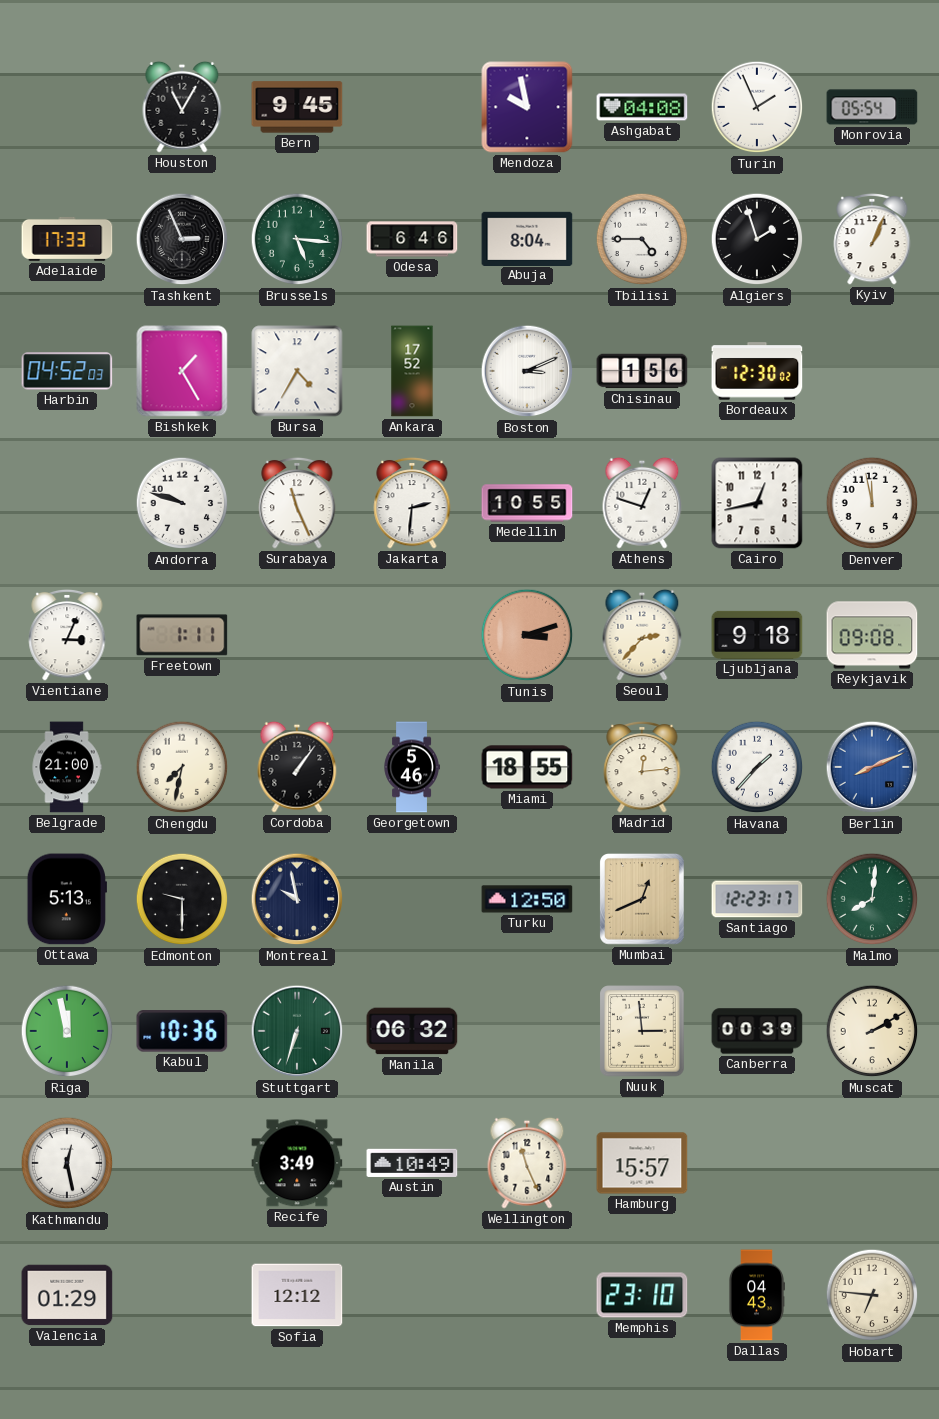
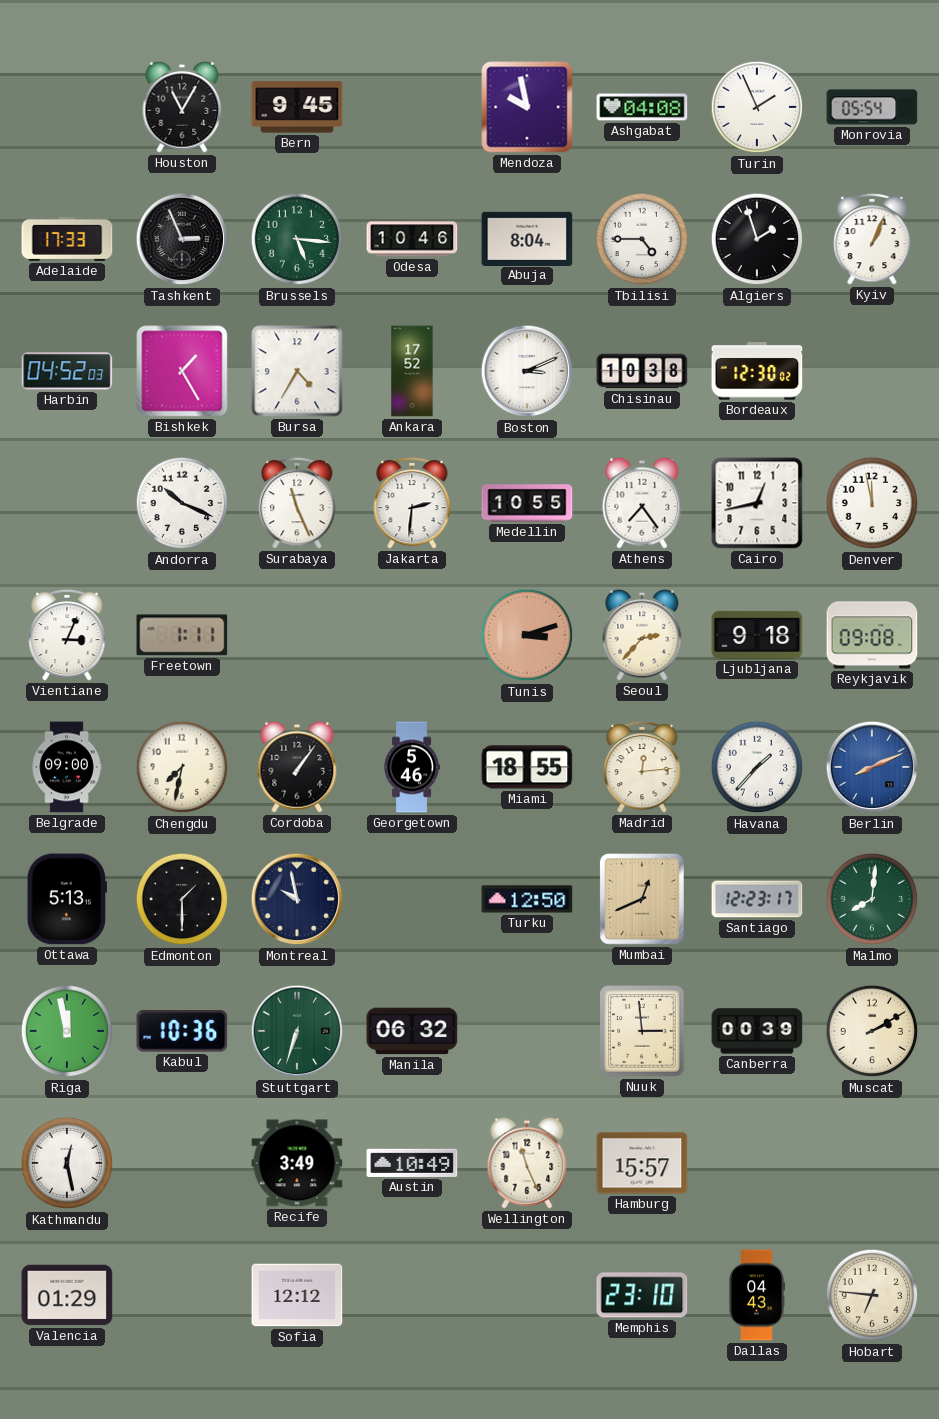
Odesa: 6:46 -> 10:46 (412, 239)
Chisinau: 1:56 -> 10:38 (642, 371)
Andorra: 9:48 -> 10:19 (182, 503)
Athens: 12:48 -> 7:24 (642, 503)
Belgrade: 21:00 -> 09:00 (67, 767)
Edmonton: 9:30 -> 1:30 (182, 899)
